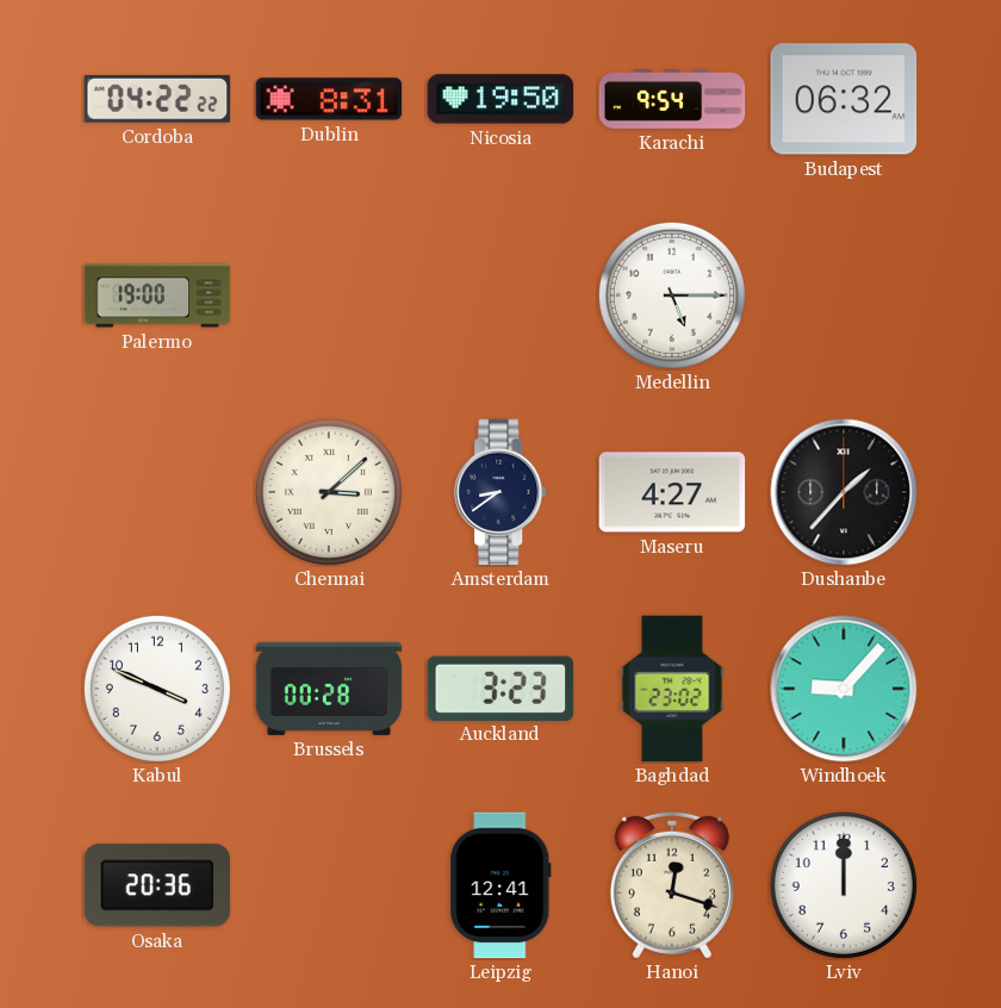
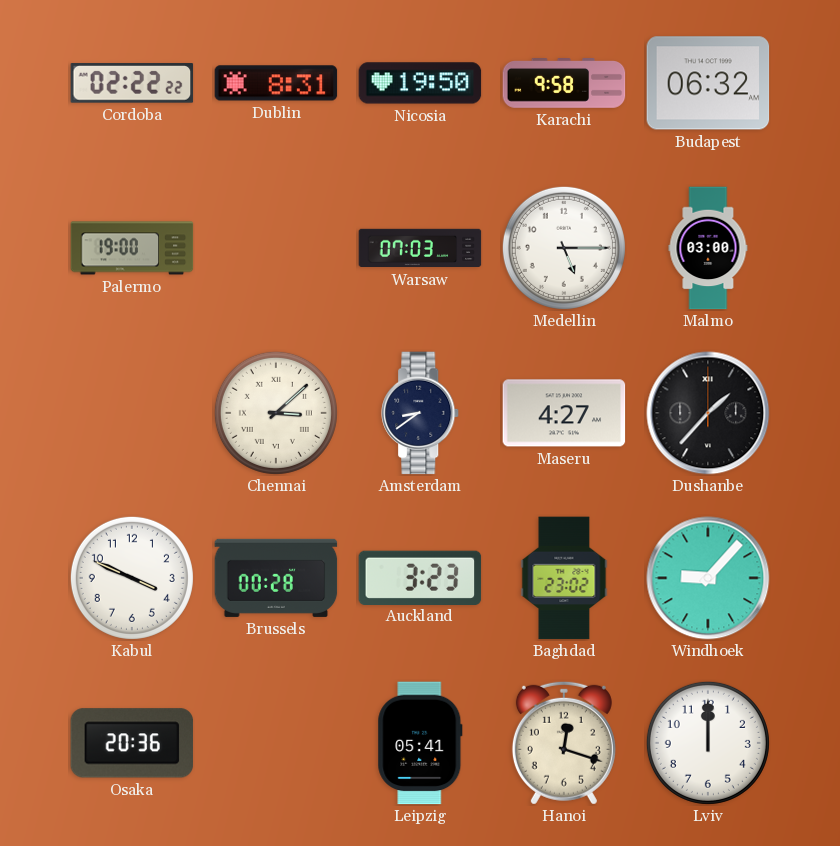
Cordoba: 04:22 -> 02:22 (132, 83)
Karachi: 9:54 -> 9:58 (564, 84)
Warsaw: none -> 07:03 (420, 248)
Malmo: none -> 03:00 (708, 248)
Leipzig: 12:41 -> 05:41 (420, 743)
